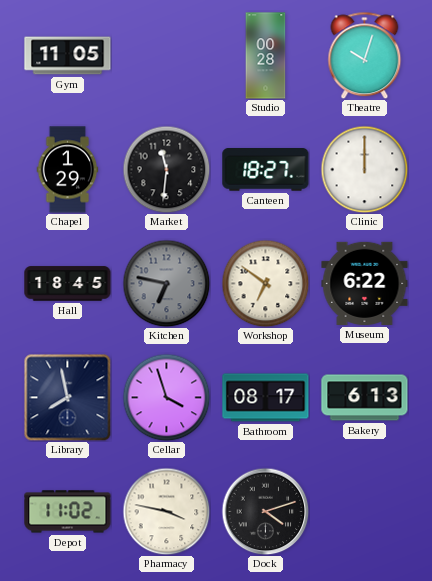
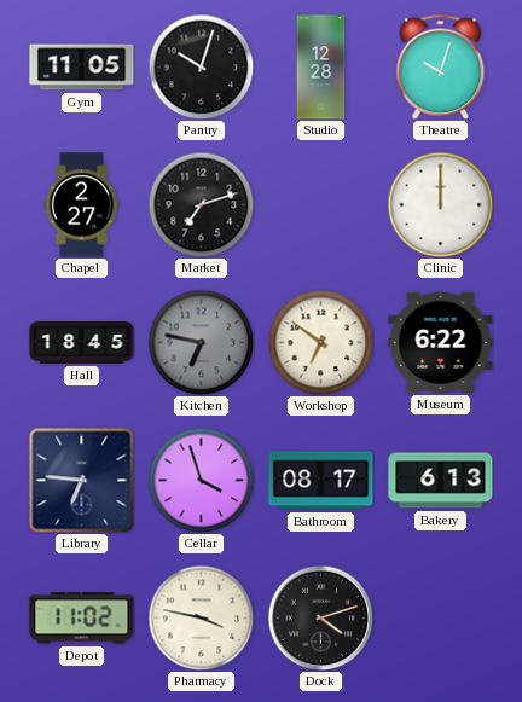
Pantry: none -> 10:03 (201, 66)
Studio: 00:28 -> 12:28 (321, 68)
Chapel: 1:29 -> 2:27 (82, 205)
Market: 11:31 -> 7:12 (201, 204)
Canteen: 18:27 -> none (266, 170)
Library: 7:58 -> 6:46 (81, 480)
